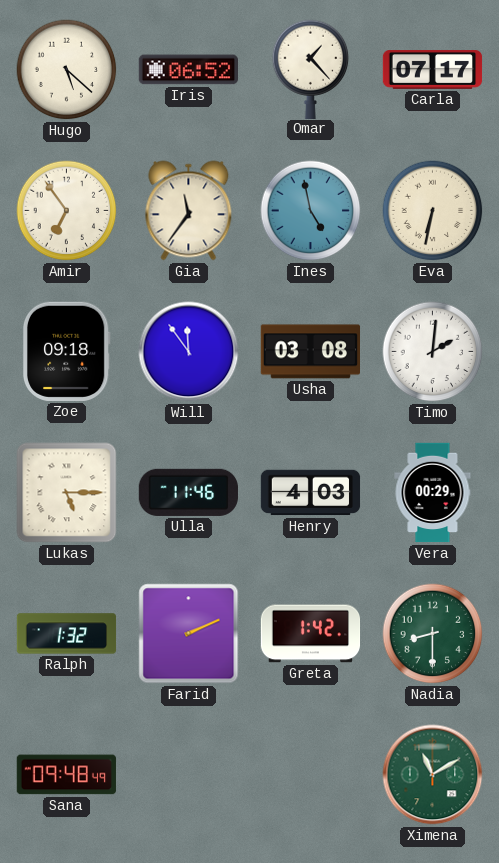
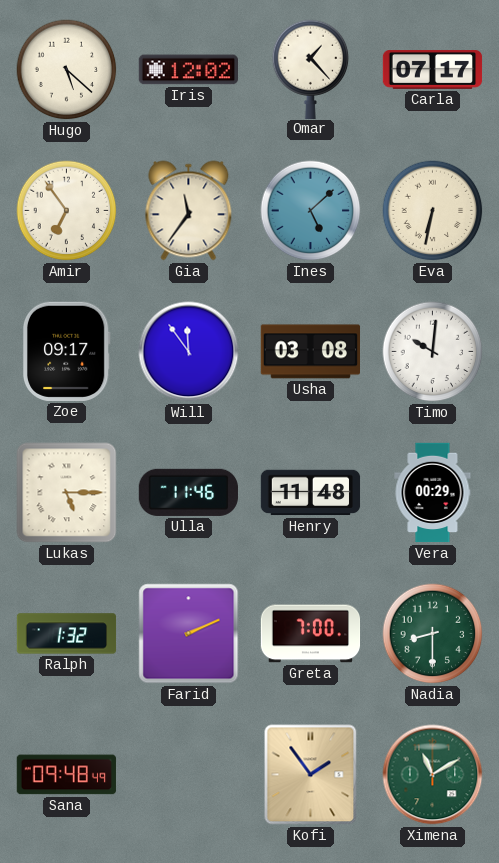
Iris: 06:52 -> 12:02 (188, 70)
Ines: 4:58 -> 5:08 (311, 211)
Zoe: 09:18 -> 09:17 (66, 351)
Timo: 2:01 -> 10:01 (433, 352)
Henry: 4:03 -> 11:48 (311, 493)
Greta: 1:42 -> 7:00 (311, 634)
Kofi: none -> 1:54 (311, 775)
